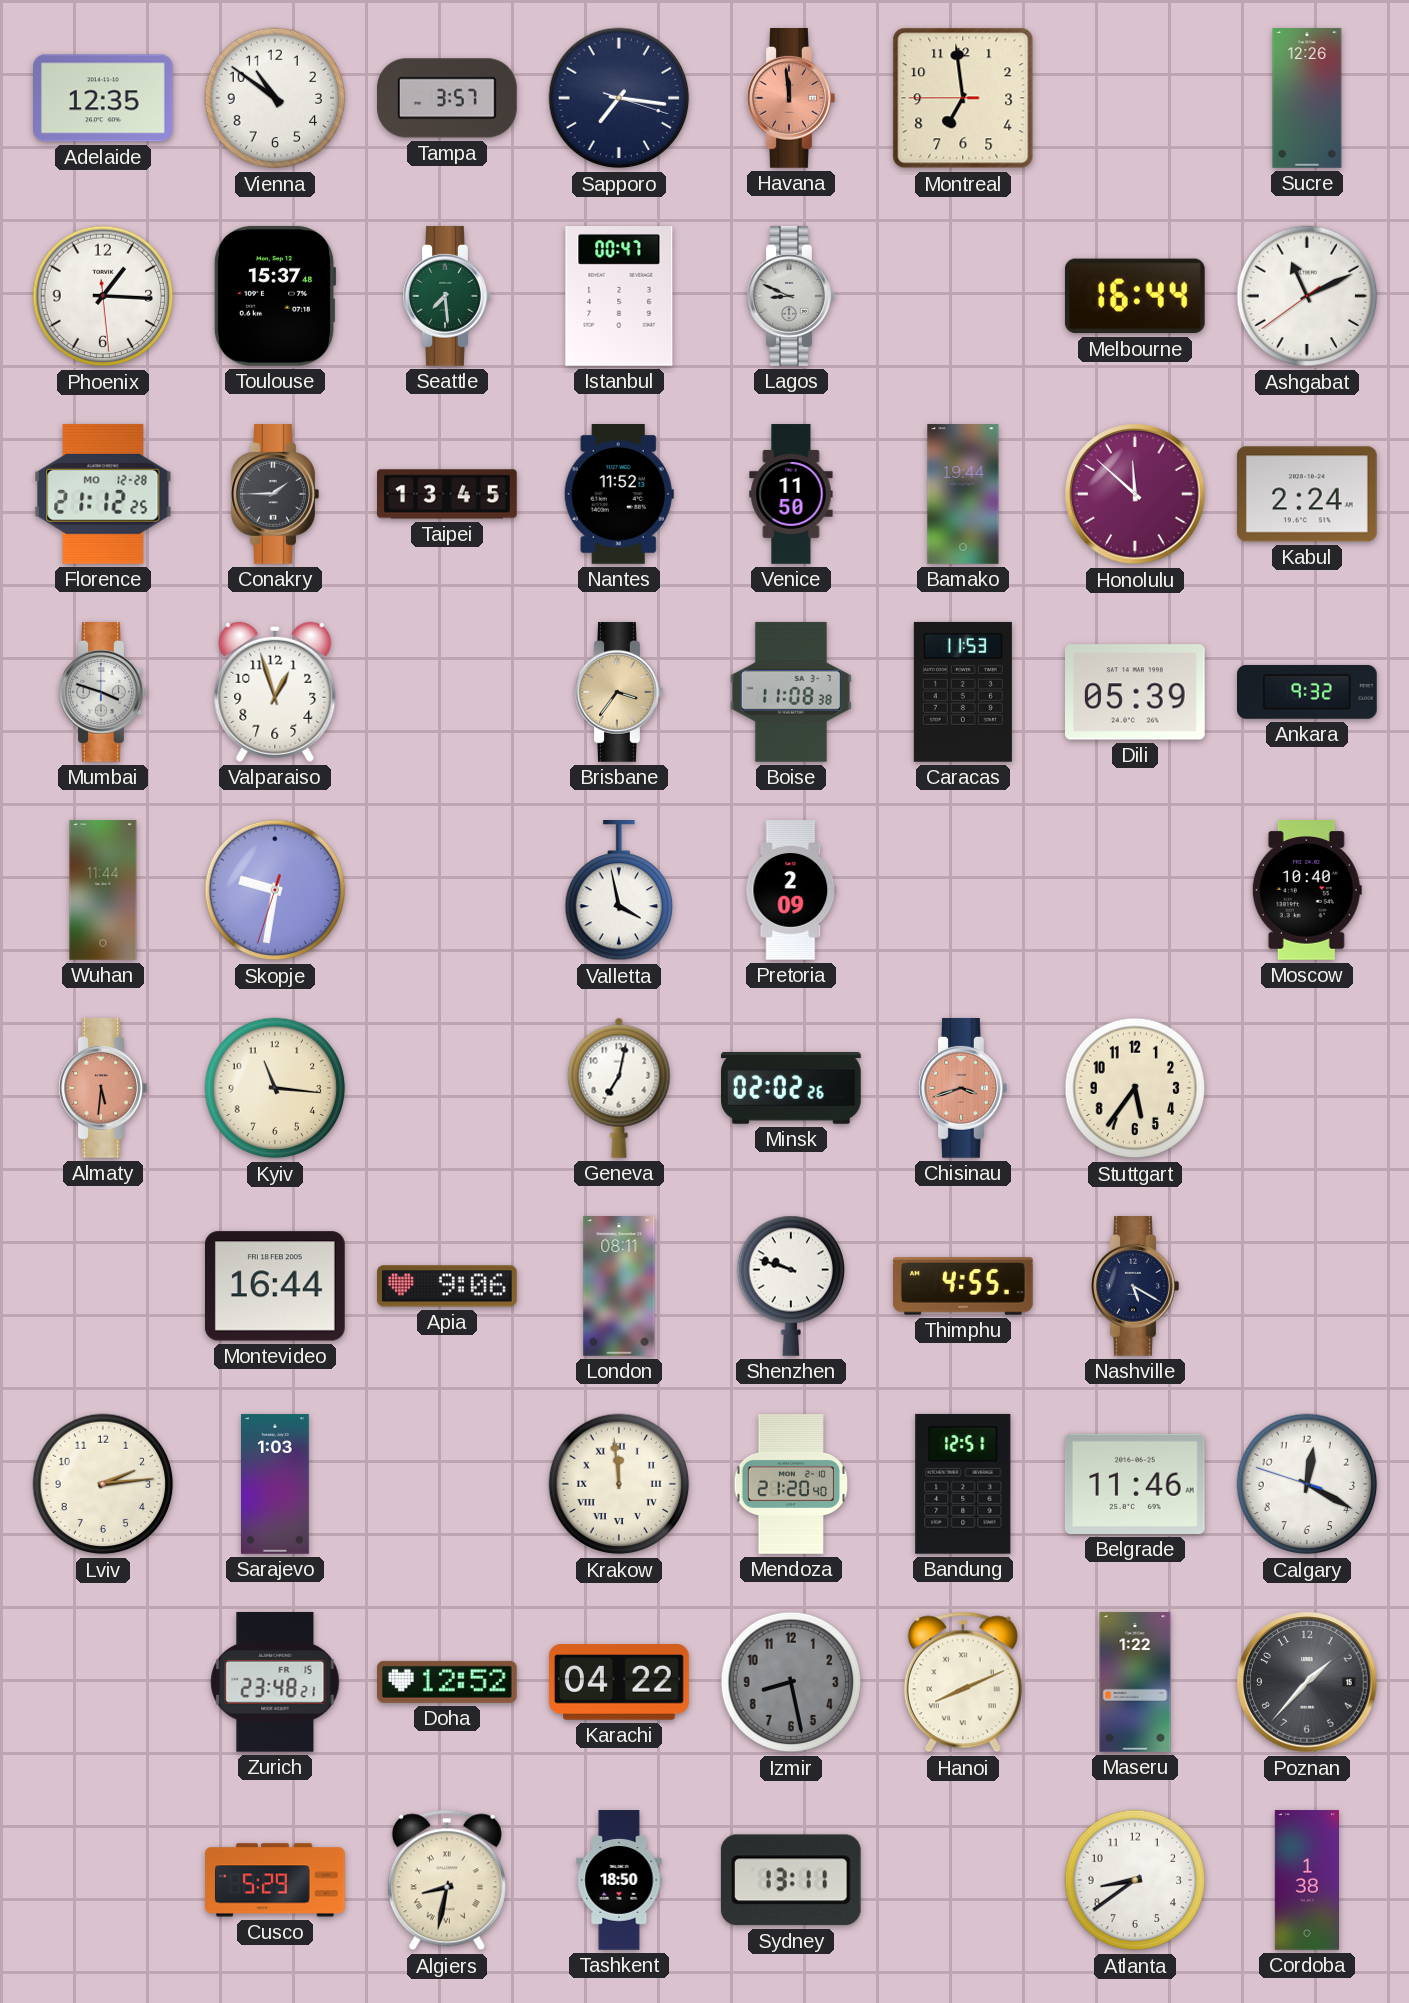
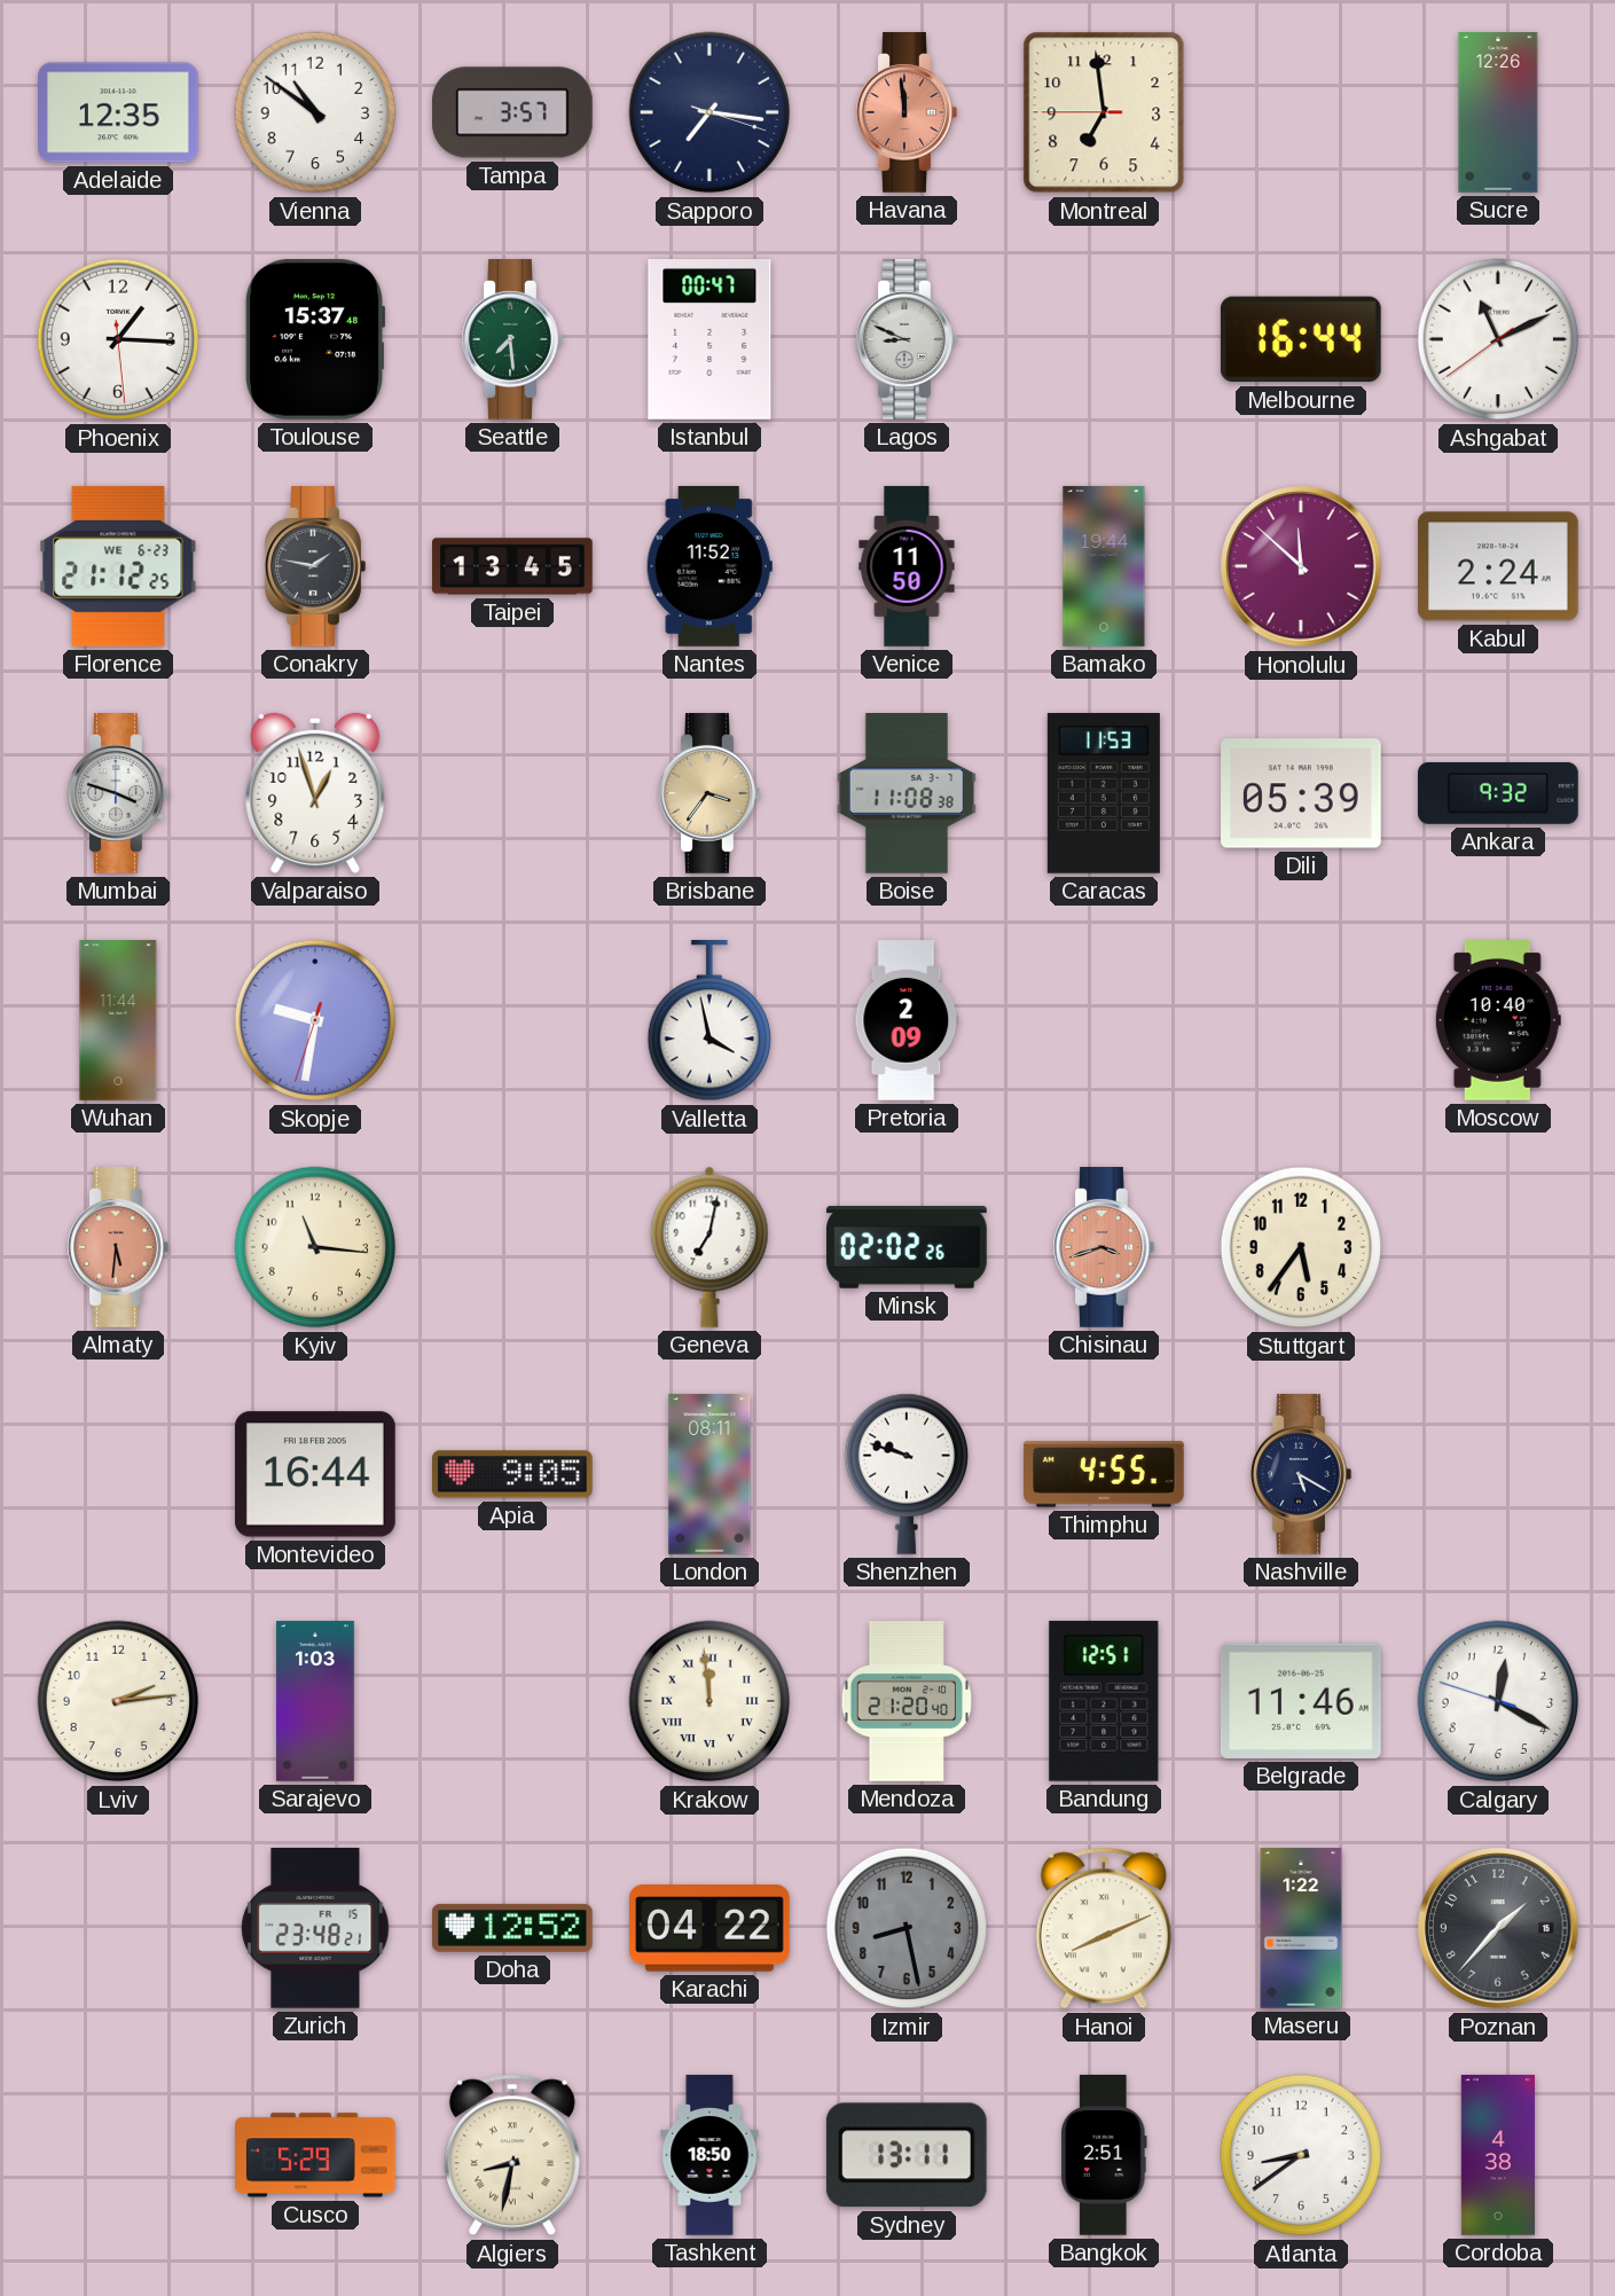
Florence date: MO 12-28 -> WE 6-23 (118, 566)
Conakry: 1:45 -> 1:47 (315, 567)
Apia: 9:06 -> 9:05 (513, 1474)
Bangkok: none -> 2:51 (1104, 2155)
Cordoba: 1:38 -> 4:38 (1497, 2155)
